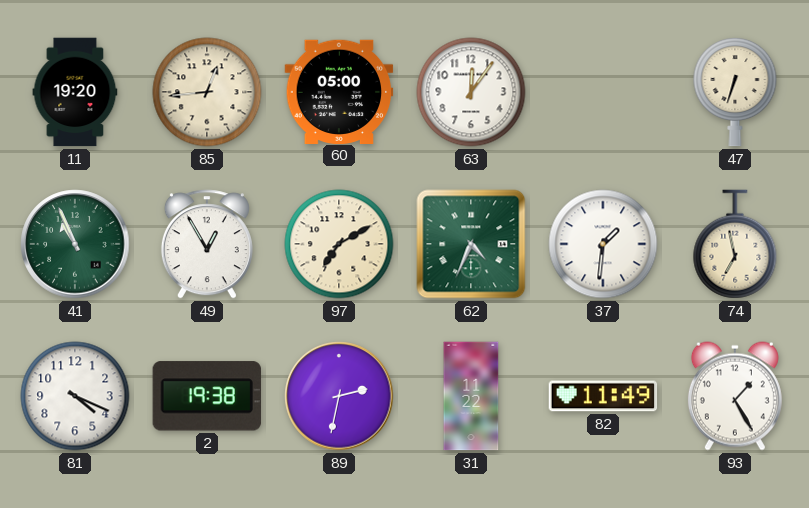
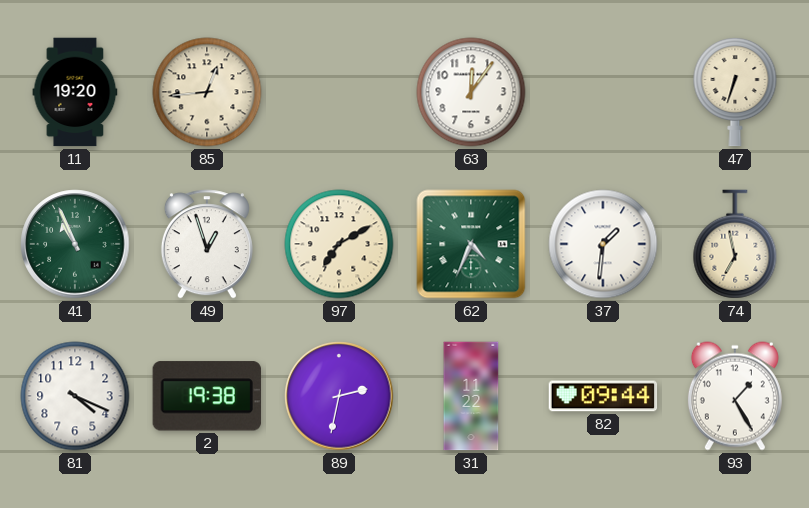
60: 05:00 -> none (339, 91)
49: 12:55 -> 12:57 (207, 244)
82: 11:49 -> 09:44 (603, 396)
